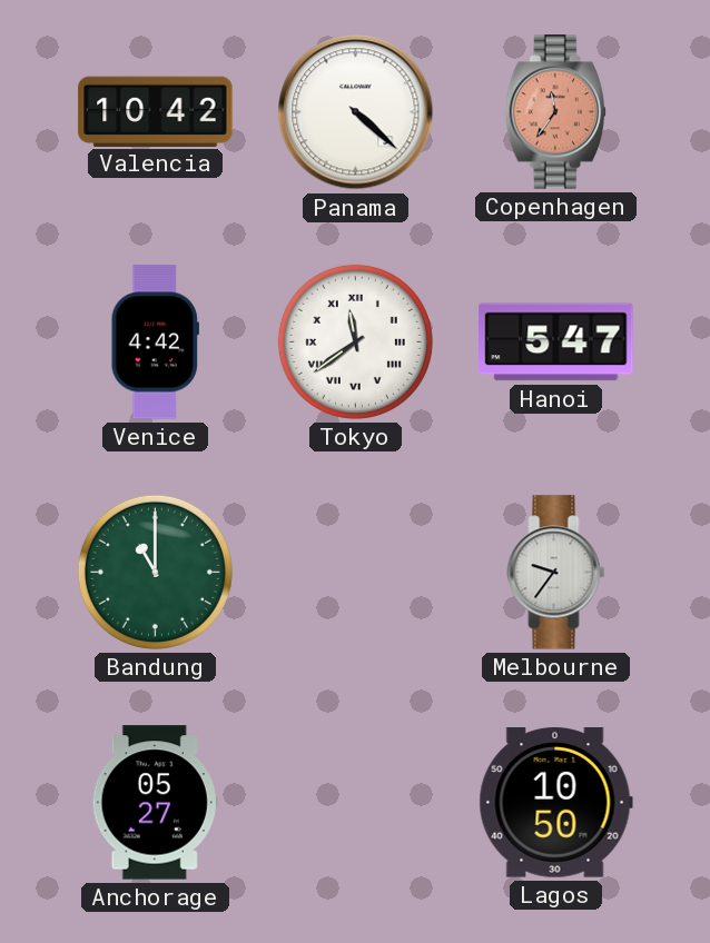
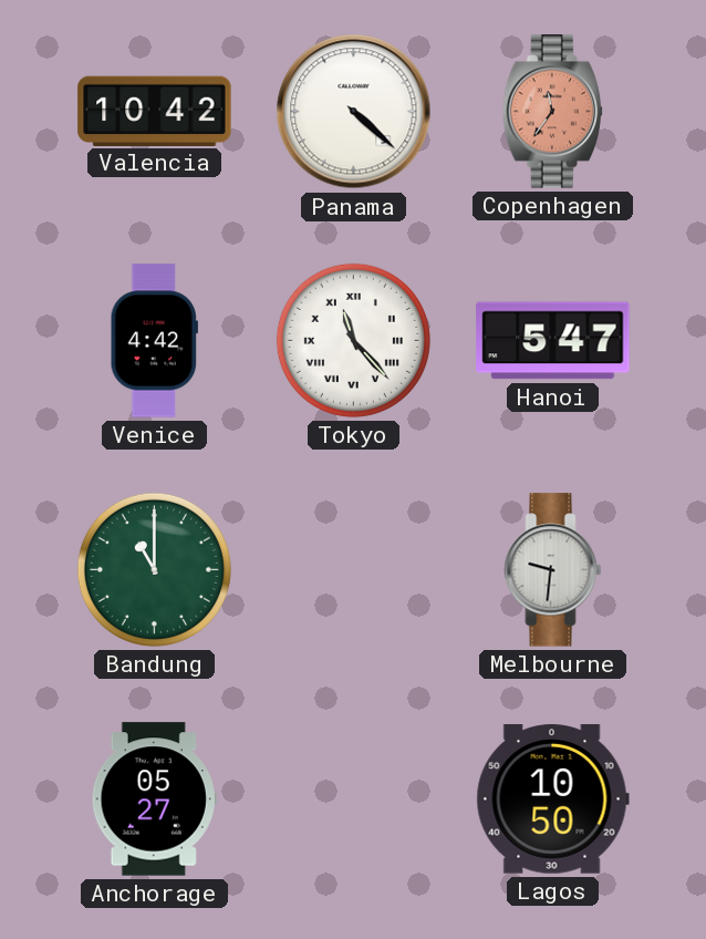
Tokyo: 11:39 -> 11:23 (353, 340)
Melbourne: 9:36 -> 9:31 (553, 570)
